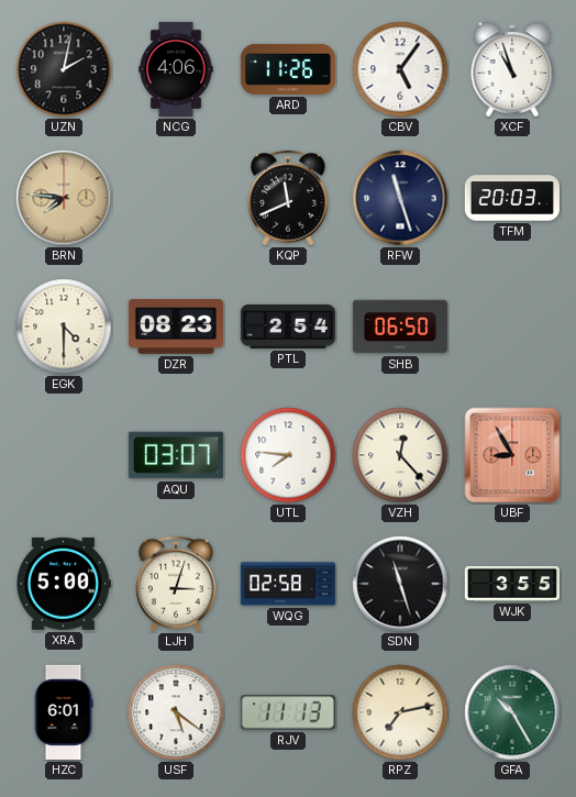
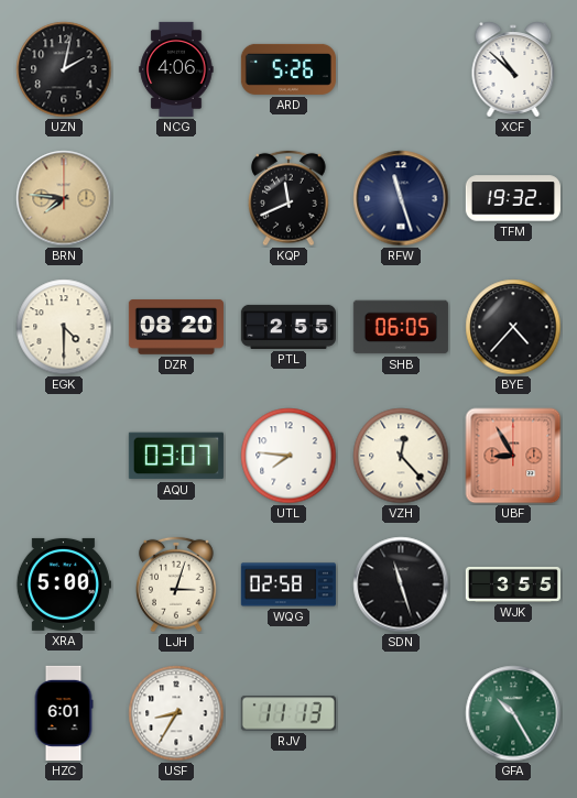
ARD: 11:26 -> 5:26 (288, 69)
CBV: 5:06 -> none (400, 69)
XCF: 10:57 -> 10:52 (513, 69)
TFM: 20:03 -> 19:32 (513, 198)
DZR: 08:23 -> 08:20 (176, 327)
PTL: 2:54 -> 2:55 (288, 327)
SHB: 06:50 -> 06:05 (401, 327)
BYE: none -> 4:37 (513, 327)
USF: 5:21 -> 8:35 (176, 713)
RPZ: 7:13 -> none (400, 712)
